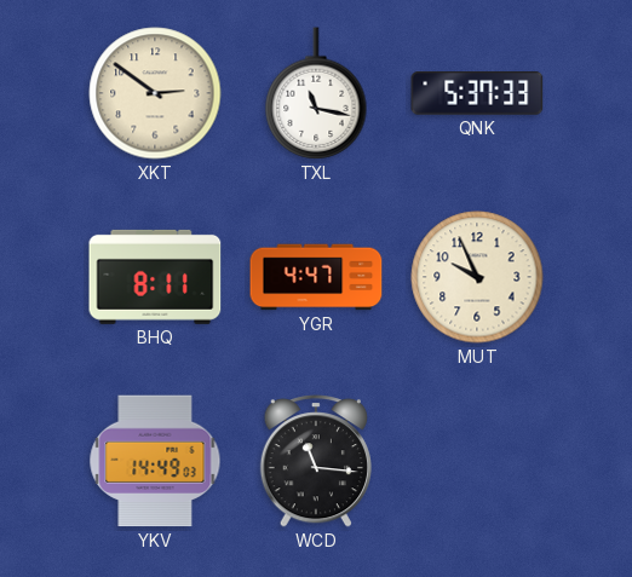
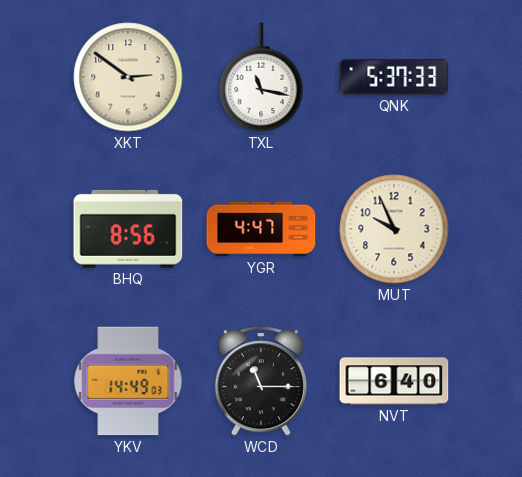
BHQ: 8:11 -> 8:56 (128, 229)
WCD: 11:16 -> 11:15 (260, 381)
NVT: none -> 6:40 (394, 381)
